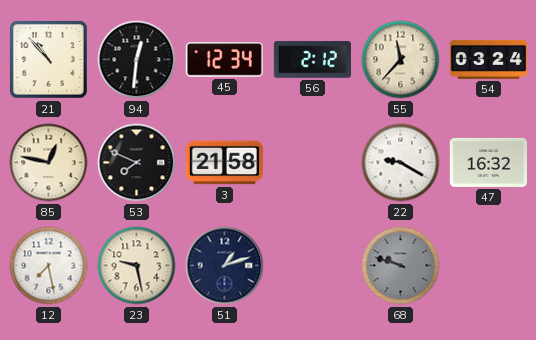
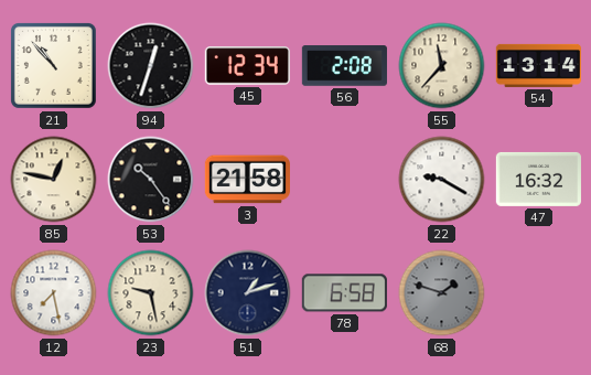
94: 12:31 -> 12:33 (151, 66)
56: 2:12 -> 2:08 (344, 66)
54: 03:24 -> 13:14 (538, 65)
53: 7:49 -> 10:24 (151, 180)
78: none -> 6:58 (344, 293)
68: 9:48 -> 1:48 (442, 293)
